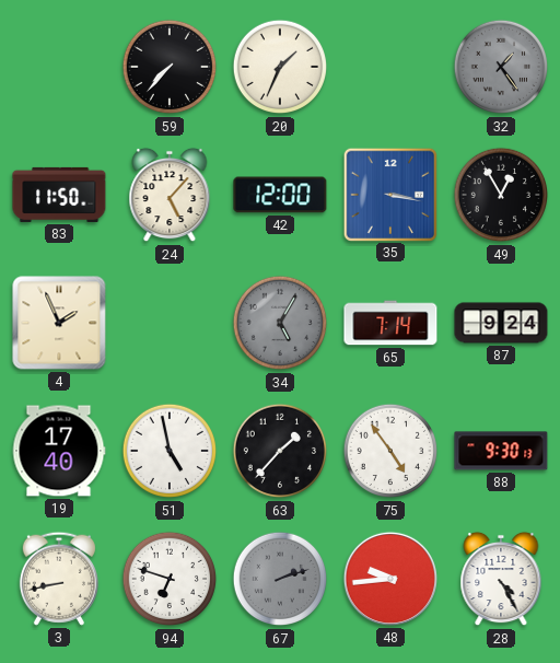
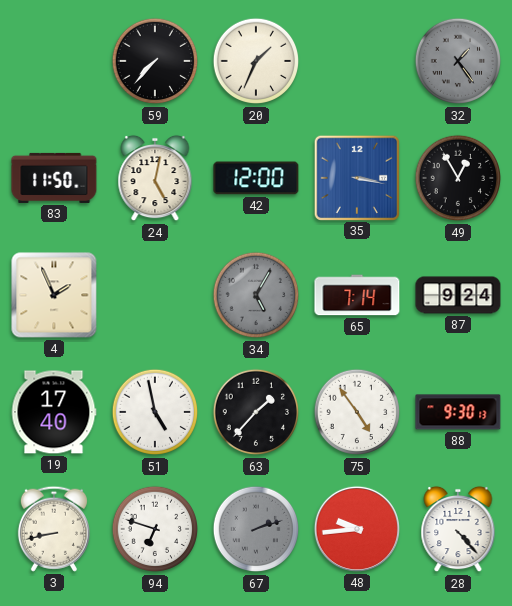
24: 5:07 -> 5:02 (155, 178)
28: 4:25 -> 4:23 (458, 529)
